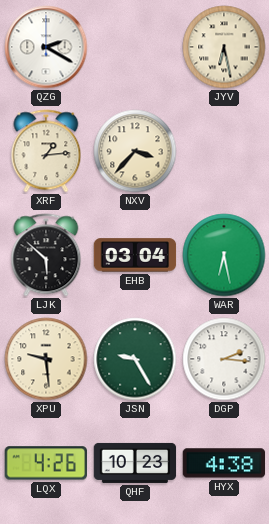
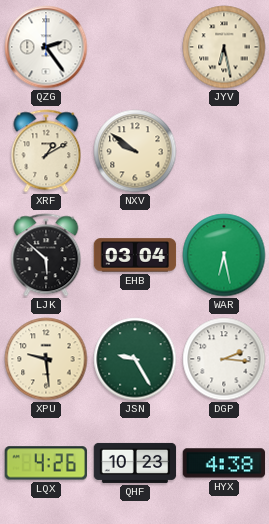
QZG: 2:20 -> 2:24 (46, 47)
XRF: 1:14 -> 1:10 (46, 151)
NXV: 3:37 -> 9:51 (135, 151)
